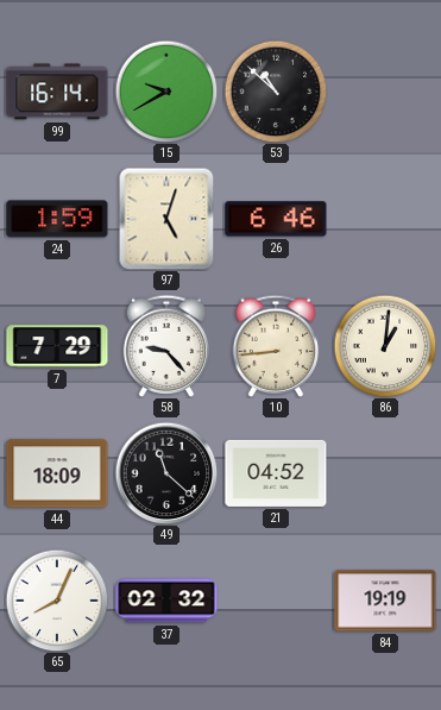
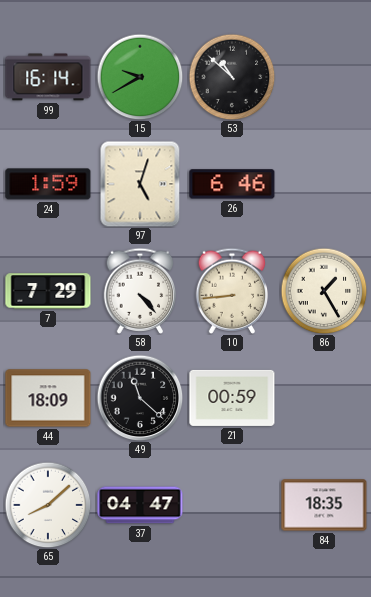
58: 9:23 -> 4:23 (140, 291)
86: 1:01 -> 1:25 (324, 291)
21: 04:52 -> 00:59 (232, 398)
65: 8:04 -> 8:08 (48, 505)
37: 02:32 -> 04:47 (140, 505)
84: 19:19 -> 18:35 (324, 505)
